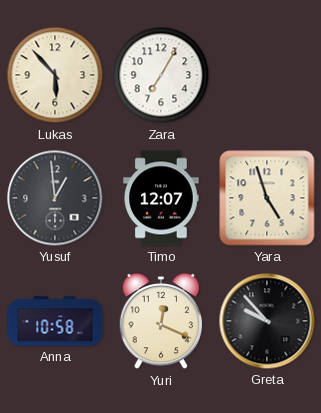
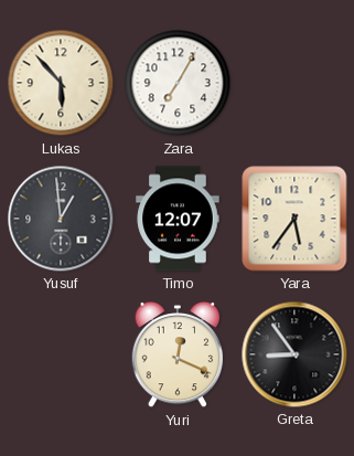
Yara: 4:57 -> 5:36 (294, 219)
Anna: 10:58 -> none (55, 321)
Greta: 9:53 -> 8:54 (294, 354)
